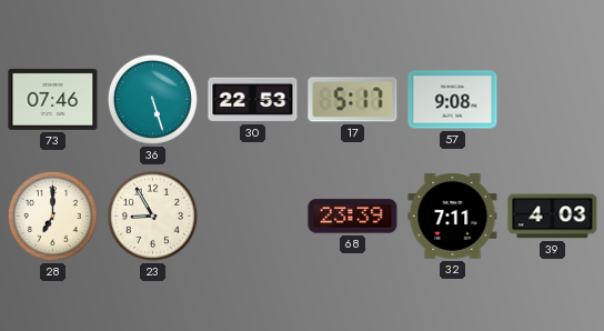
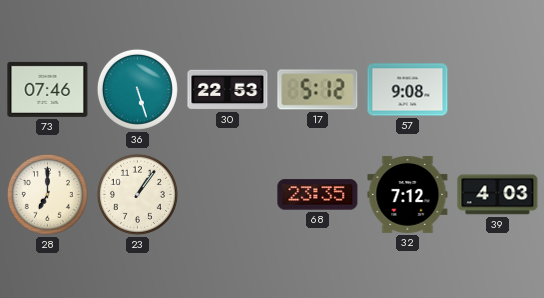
17: 5:17 -> 5:12 (318, 90)
23: 8:55 -> 1:06 (137, 194)
68: 23:39 -> 23:35 (318, 195)
32: 7:11 -> 7:12 (408, 194)
